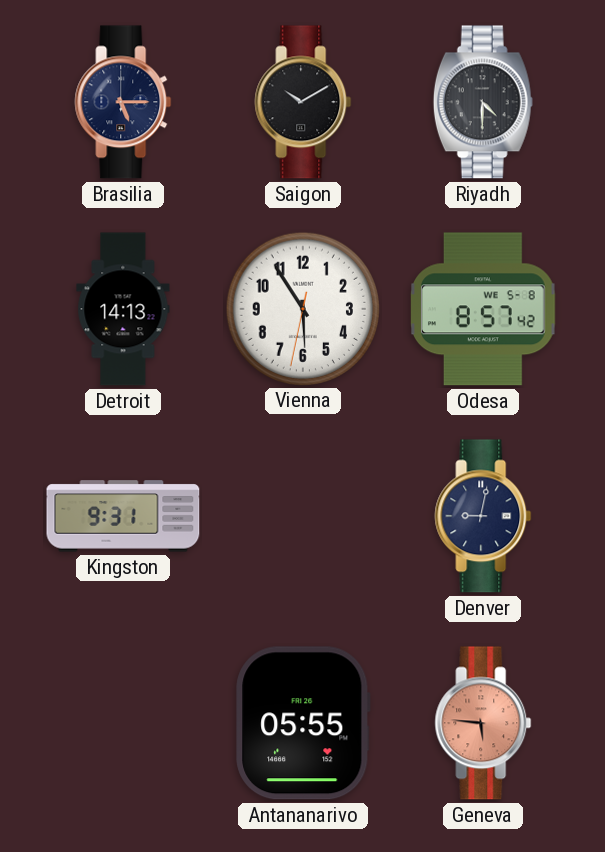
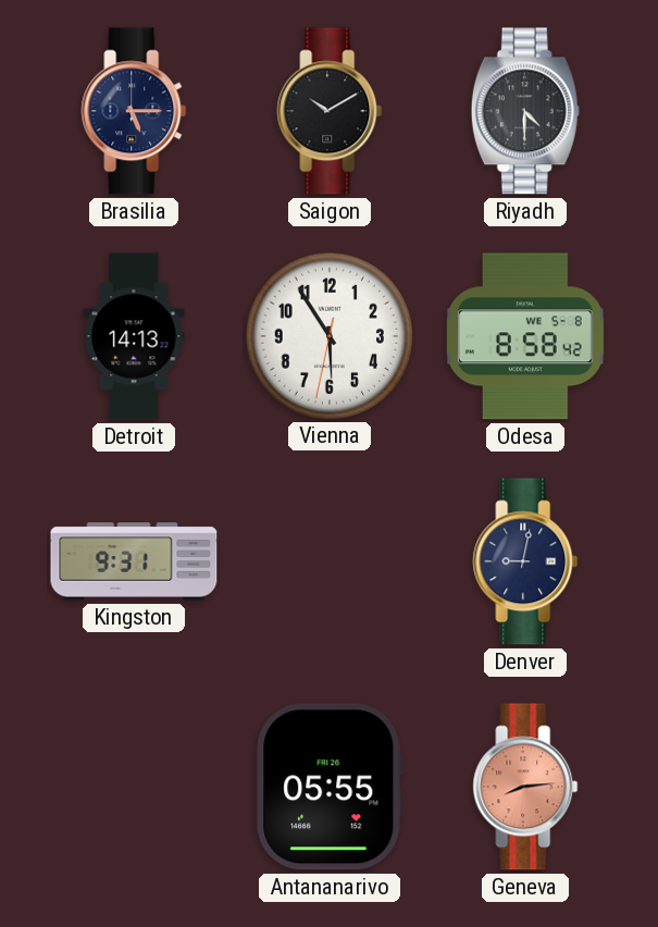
Odesa: 8:57 -> 8:58 (526, 336)
Geneva: 5:46 -> 8:14 (525, 787)
